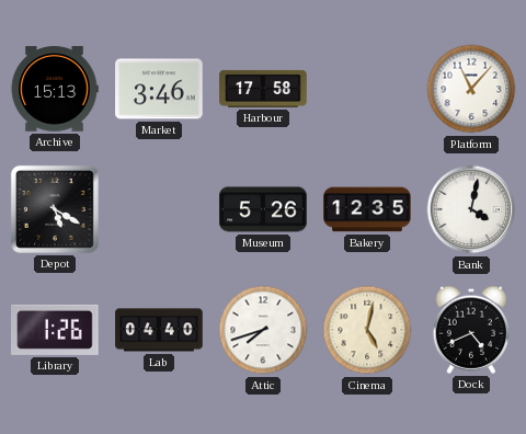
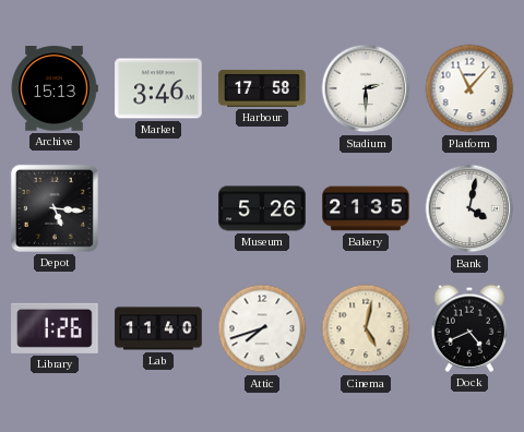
Stadium: none -> 2:30 (366, 88)
Depot: 5:20 -> 5:16 (55, 208)
Bakery: 12:35 -> 21:35 (366, 208)
Lab: 04:40 -> 11:40 (158, 328)
